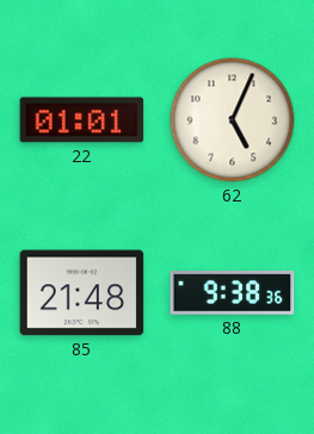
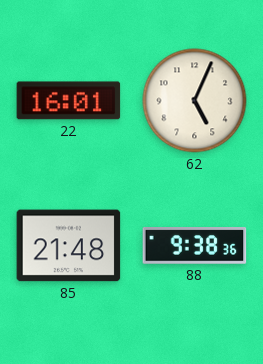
22: 01:01 -> 16:01 (69, 101)
